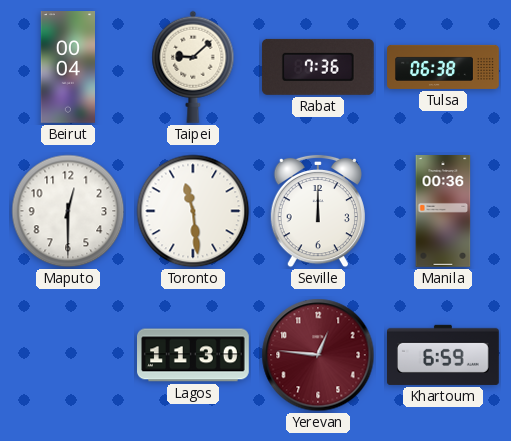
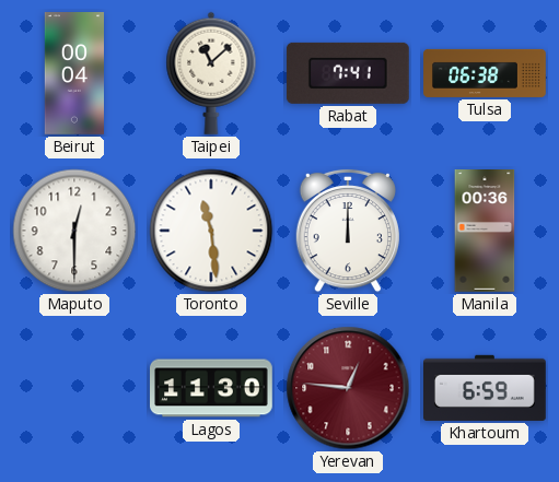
Taipei: 9:08 -> 11:08 (211, 73)
Rabat: 7:36 -> 7:41 (348, 73)
